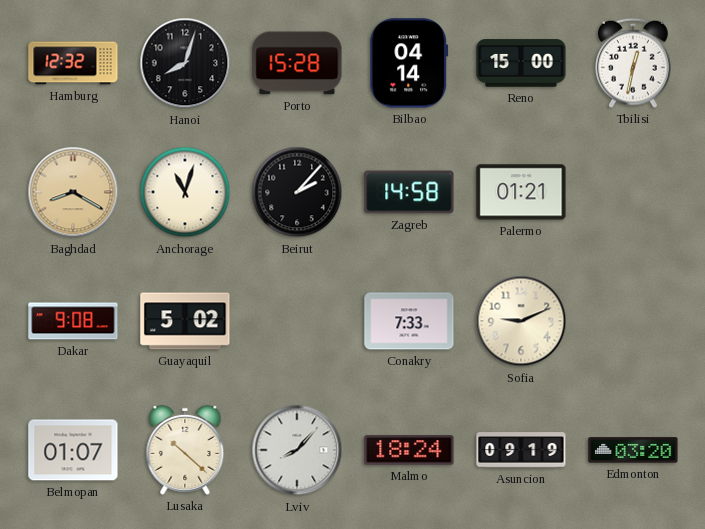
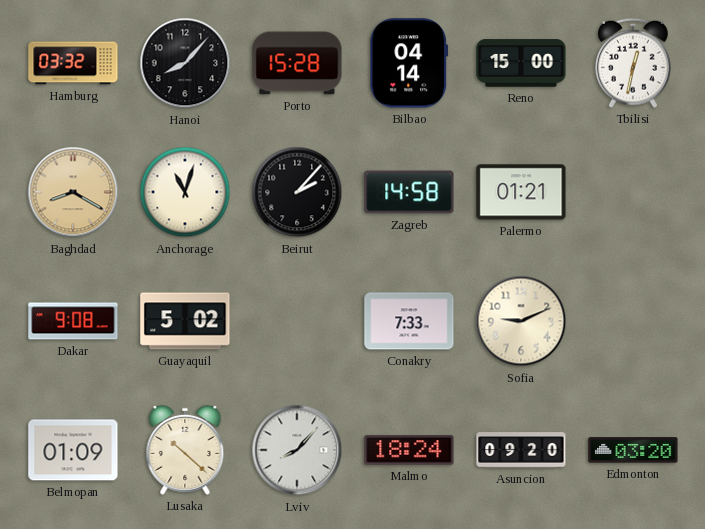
Hamburg: 12:32 -> 03:32 (73, 63)
Hanoi: 8:03 -> 8:07 (185, 63)
Belmopan: 01:07 -> 01:09 (73, 450)
Asuncion: 09:19 -> 09:20 (521, 450)
